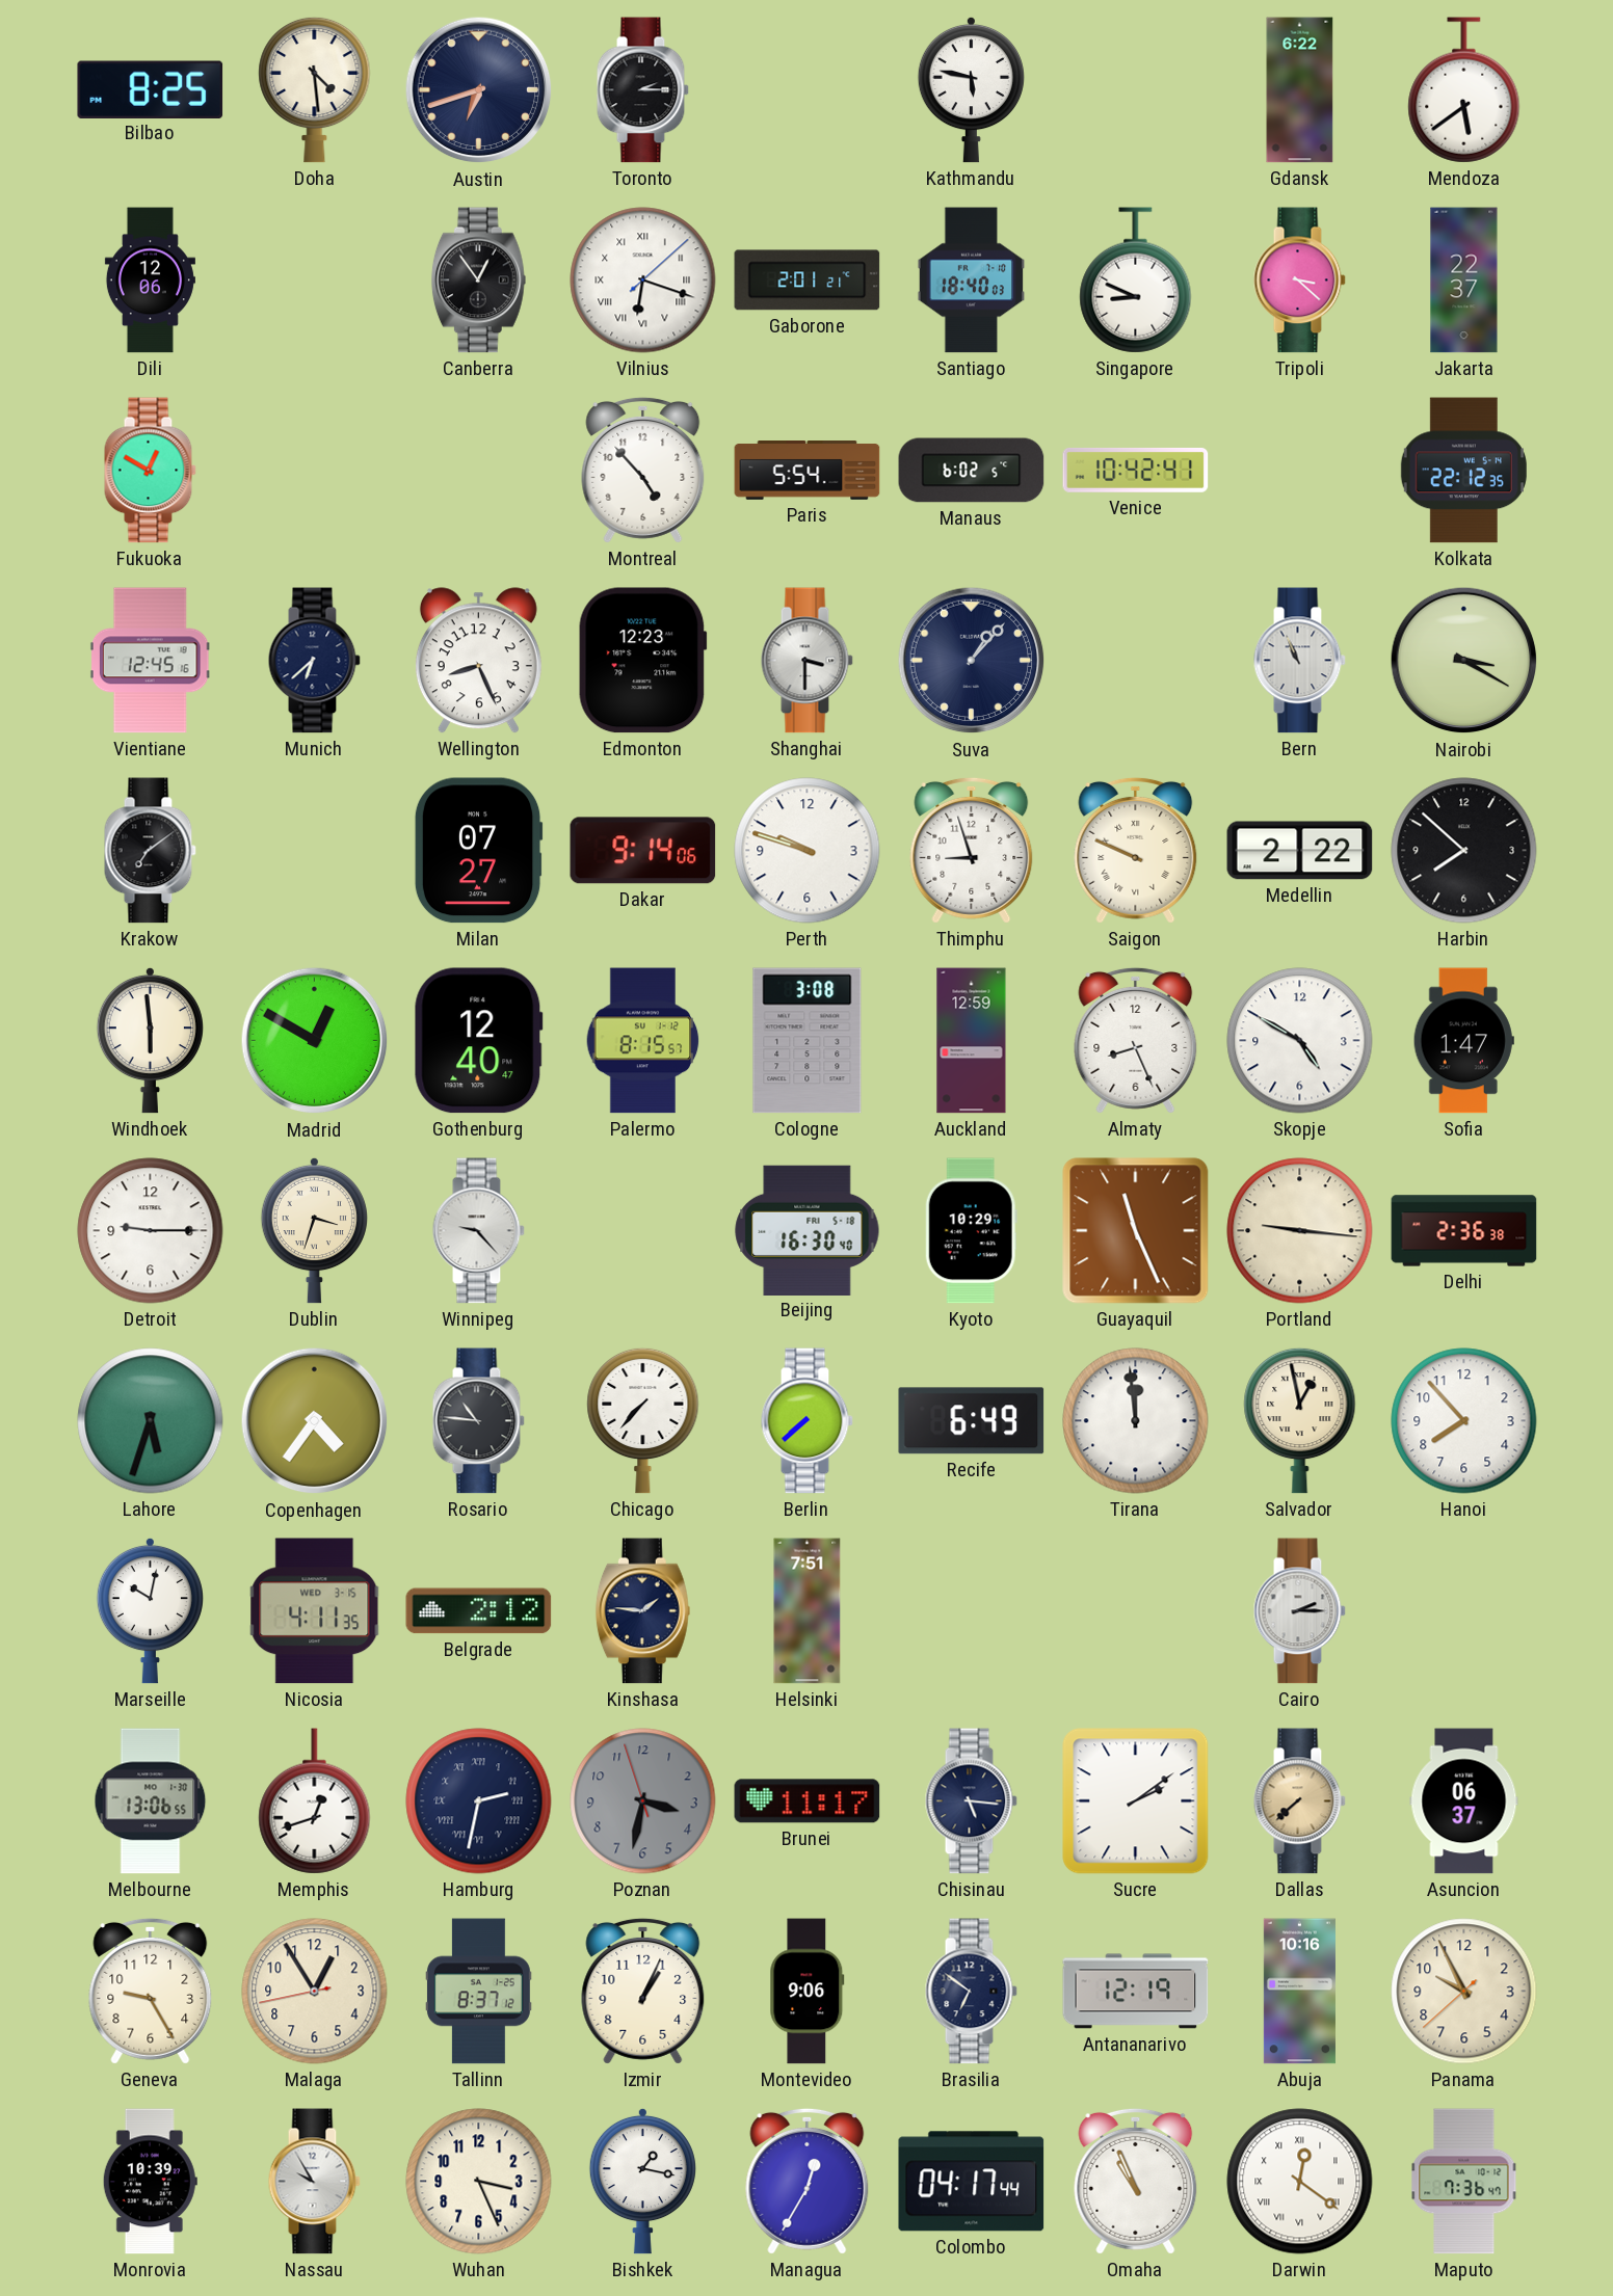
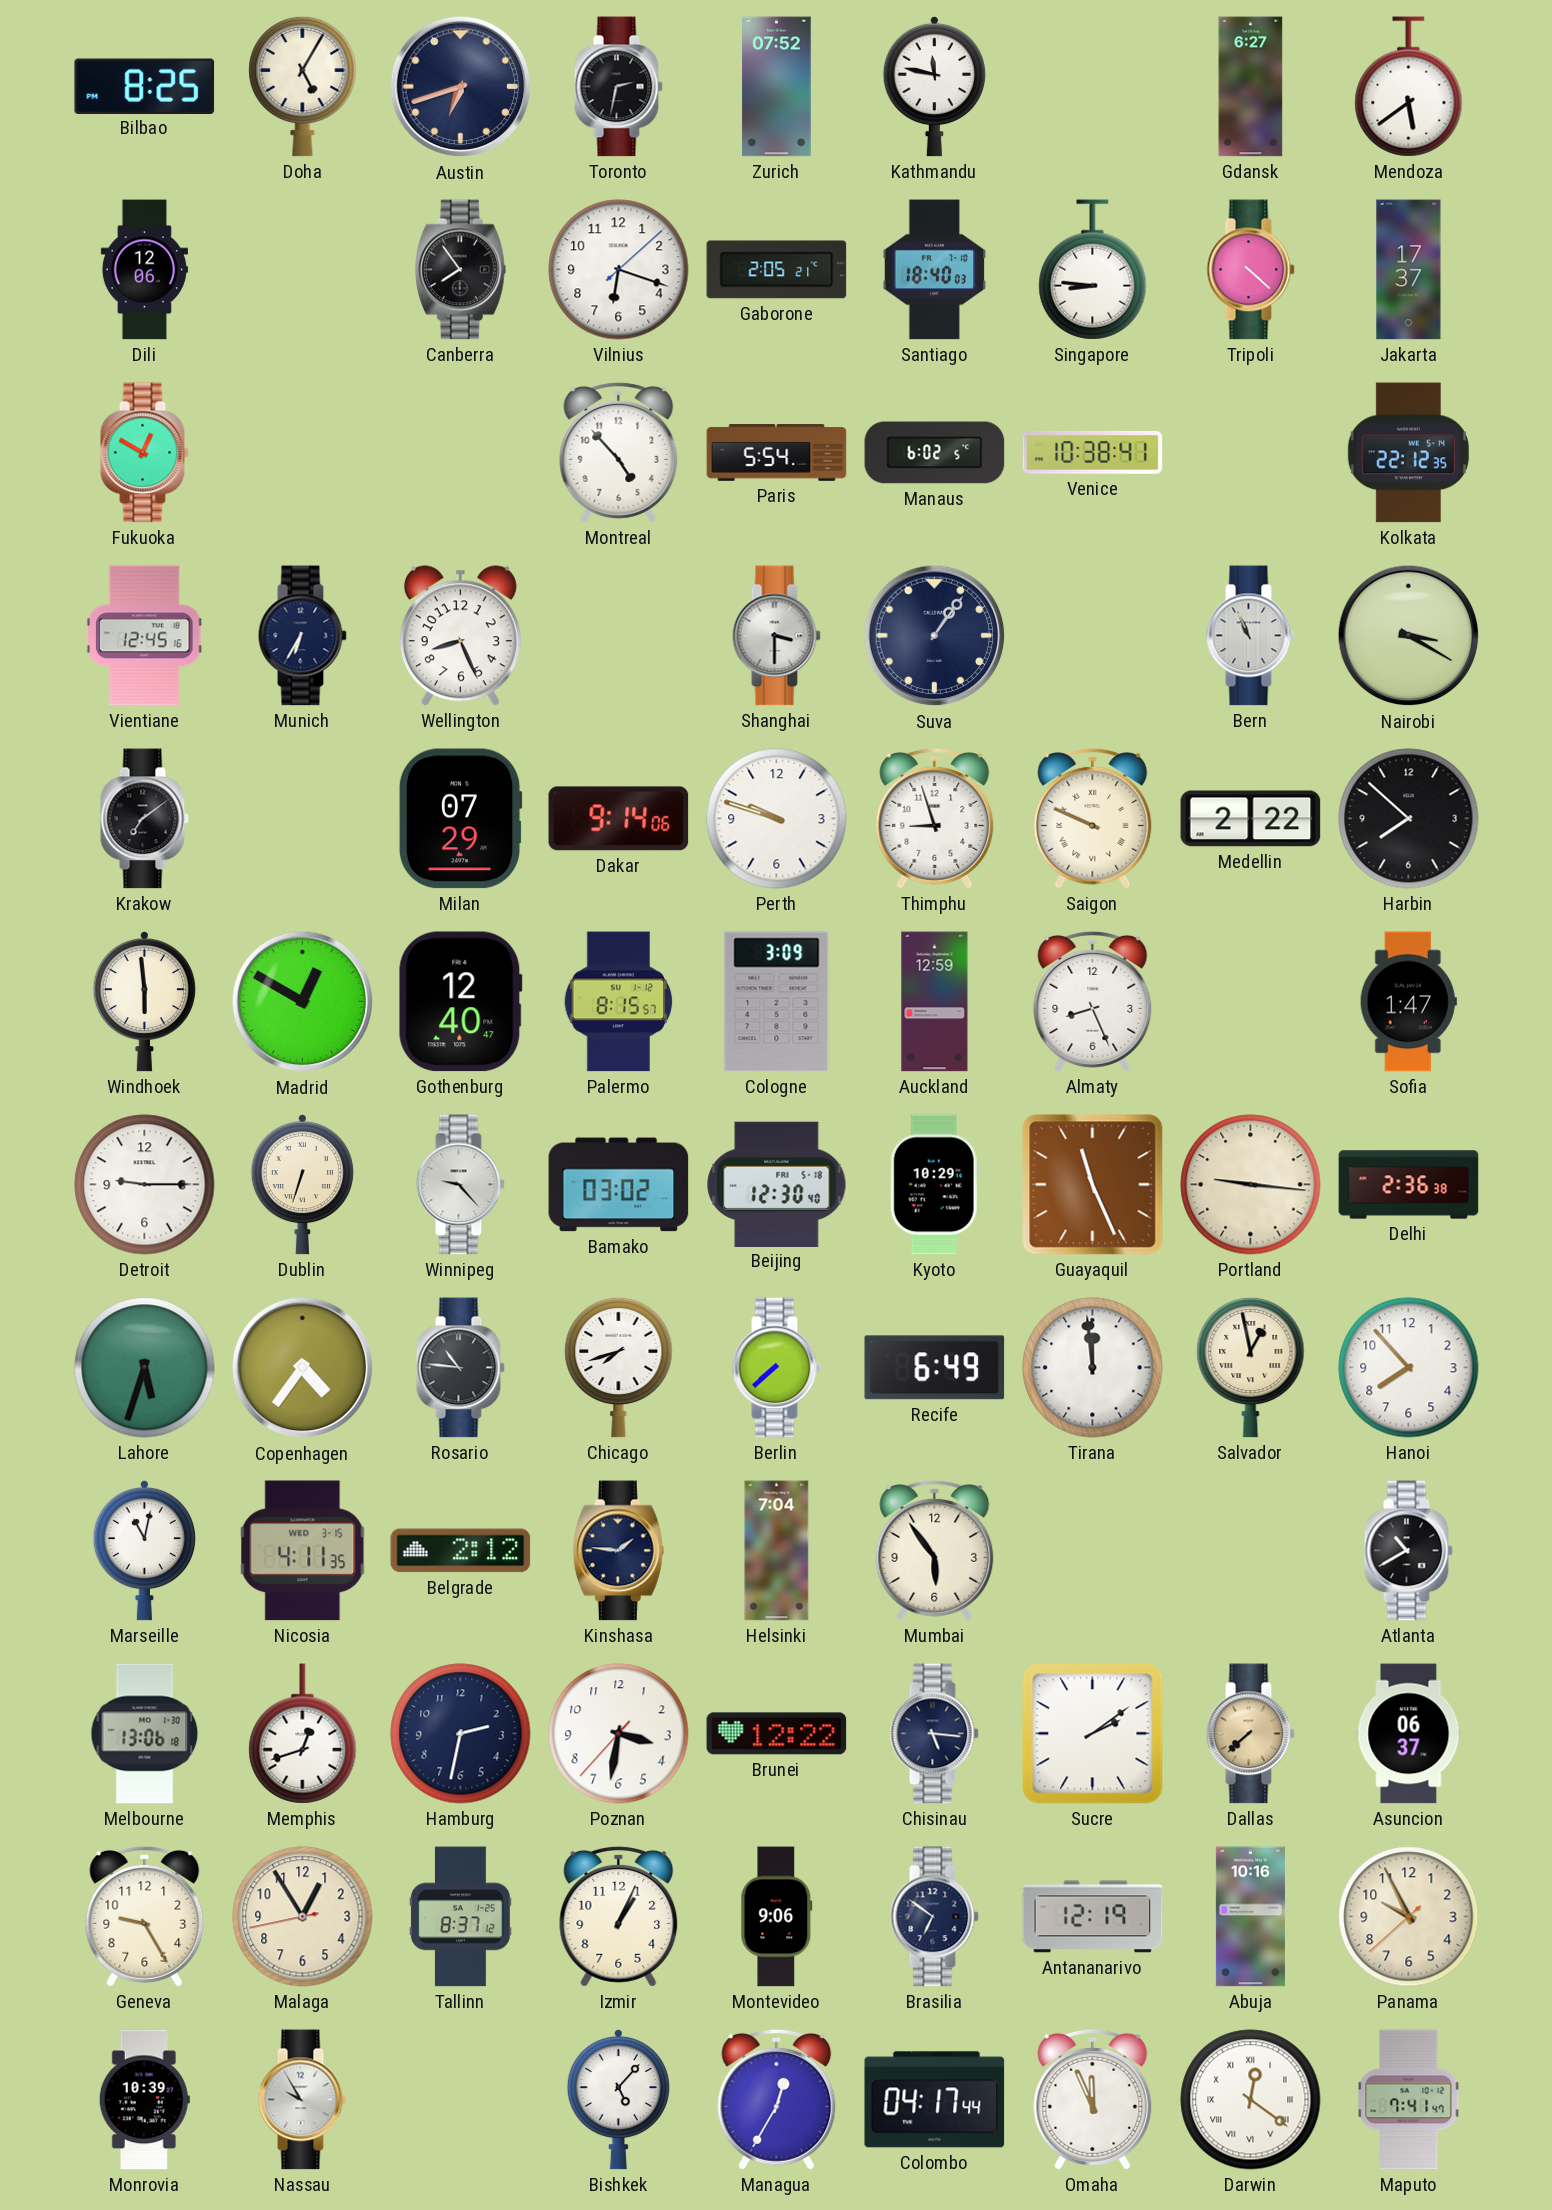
Doha: 4:29 -> 5:05 (303, 86)
Toronto: 2:15 -> 2:32 (618, 87)
Zurich: none -> 07:52 (777, 87)
Kathmandu: 5:47 -> 11:47 (934, 86)
Gdansk: 6:22 -> 6:27 (1251, 87)
Canberra: 12:54 -> 7:54 (460, 270)
Vilnius numerals: Roman -> Arabic (619, 270)
Gaborone: 2:01 -> 2:05 (777, 270)
Singapore: 8:49 -> 8:46 (1093, 270)
Tripoli: 3:22 -> 4:22 (1250, 270)
Jakarta: 22:37 -> 17:37 (1409, 270)
Venice: 10:42 -> 10:38 (1093, 453)
Munich: 6:38 -> 6:35 (302, 636)
Edmonton: 12:23 -> none (643, 661)
Suva: 1:07 -> 1:06 (935, 636)
Milan: 07:27 -> 07:29 (460, 819)
Cologne: 3:08 -> 3:09 (777, 1002)
Skopje: 4:50 -> none (1300, 1041)
Dublin: 3:33 -> 6:33 (302, 1184)
Bamako: none -> 03:02 (619, 1185)
Beijing: 16:30 -> 12:30 (777, 1184)
Chicago: 7:37 -> 7:42 (619, 1367)
Marseille: 10:02 -> 11:02 (144, 1550)
Helsinki: 7:51 -> 7:04 (777, 1551)
Mumbai: none -> 5:54 (935, 1550)
Cairo: 2:15 -> none (1299, 1611)
Atlanta: none -> 10:40 (1408, 1551)
Melbourne: 13:06:55 -> 13:06:18 (145, 1734)
Hamburg numerals: Roman -> Arabic (461, 1734)
Poznan: 3:31:57 -> 3:31:37 (619, 1734)
Poznan dial: grey -> white (619, 1734)
Brunei: 11:17 -> 12:22 (777, 1734)
Wuhan: 3:26 -> none (479, 2182)
Bishkek: 1:17 -> 5:07 (618, 2099)
Omaha: 10:56 -> 11:56 (1093, 2099)
Maputo: 7:36 -> 7:41 (1409, 2100)
